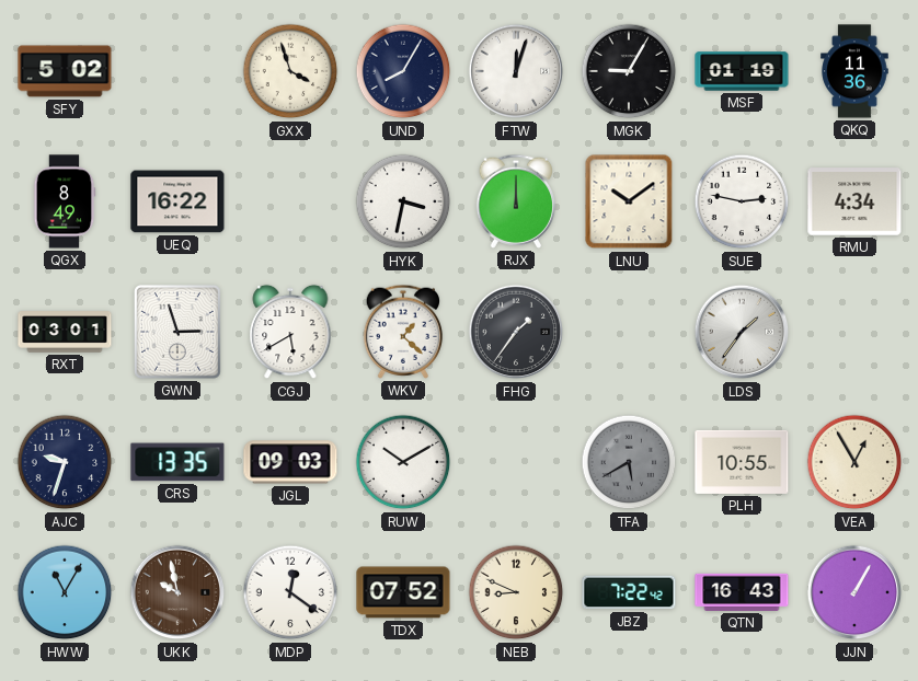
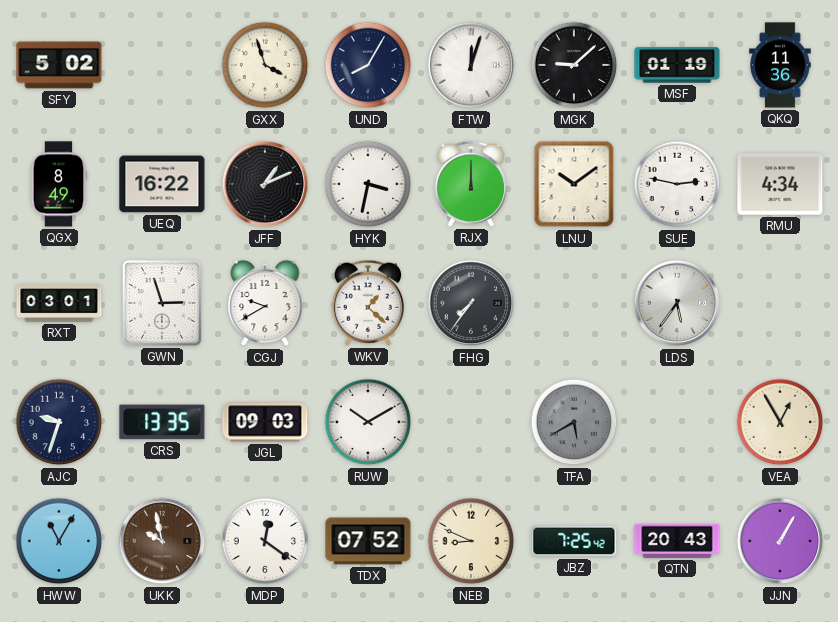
MGK: 9:05 -> 9:08 (574, 65)
JFF: none -> 1:11 (265, 184)
CGJ: 5:40 -> 9:40 (265, 303)
FHG: 1:36 -> 7:36 (471, 303)
LDS: 1:36 -> 5:36 (677, 303)
PLH: 10:55 -> none (742, 462)
JBZ: 7:22 -> 7:25 (574, 541)
QTN: 16:43 -> 20:43 (677, 541)
